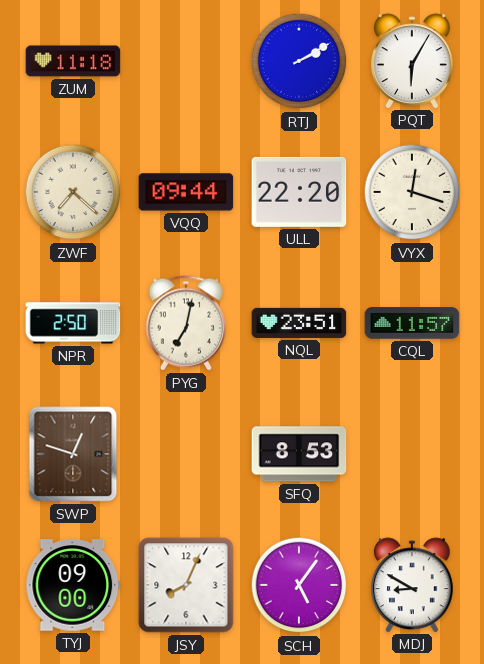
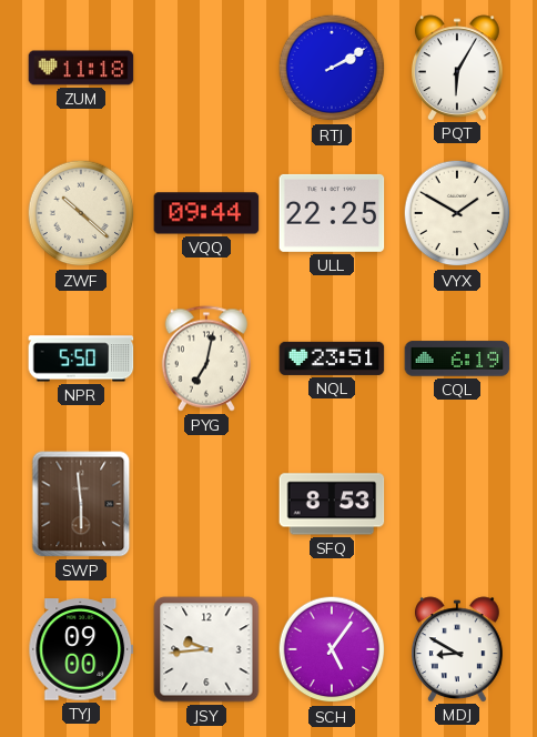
ZWF: 7:22 -> 10:22 (81, 213)
ULL: 22:20 -> 22:25 (332, 213)
VYX: 12:18 -> 1:50 (457, 213)
NPR: 2:50 -> 5:50 (81, 359)
CQL: 11:57 -> 6:19 (457, 359)
SWP: 12:48 -> 5:59 (81, 504)
JSY: 8:04 -> 9:44 (206, 649)
